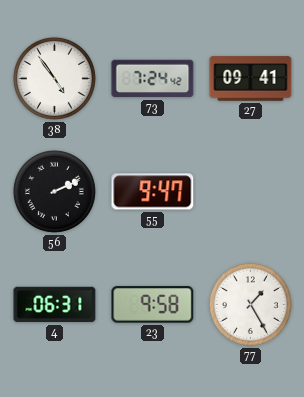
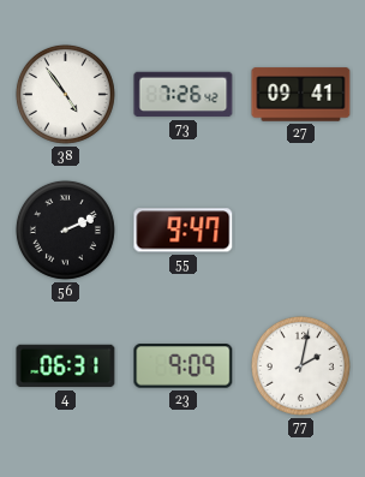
73: 7:24 -> 7:26 (184, 95)
23: 9:58 -> 9:09 (184, 366)
77: 1:25 -> 2:02 (300, 365)
